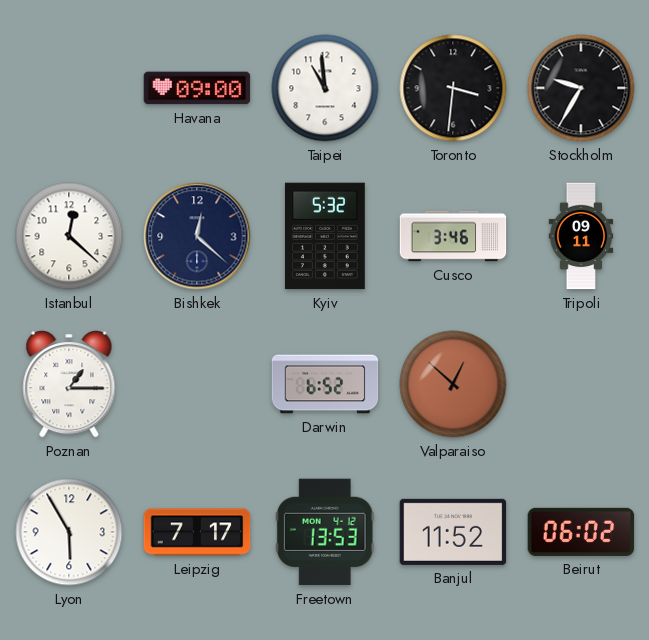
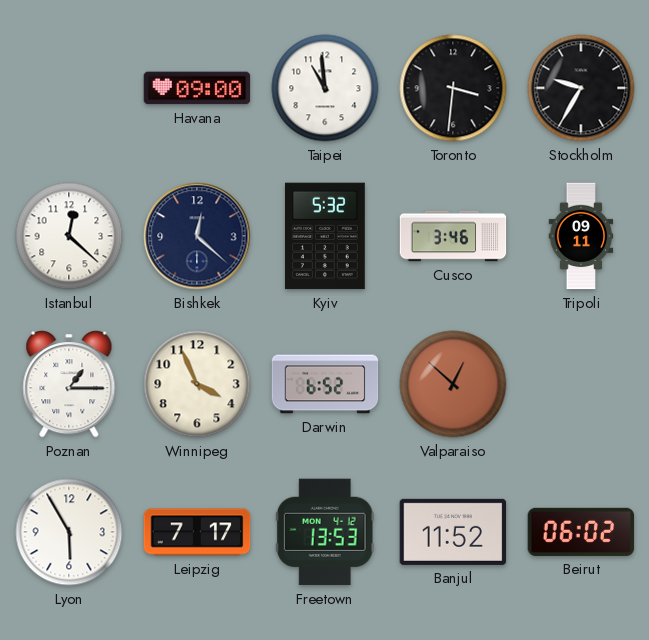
Winnipeg: none -> 3:56 (197, 384)
